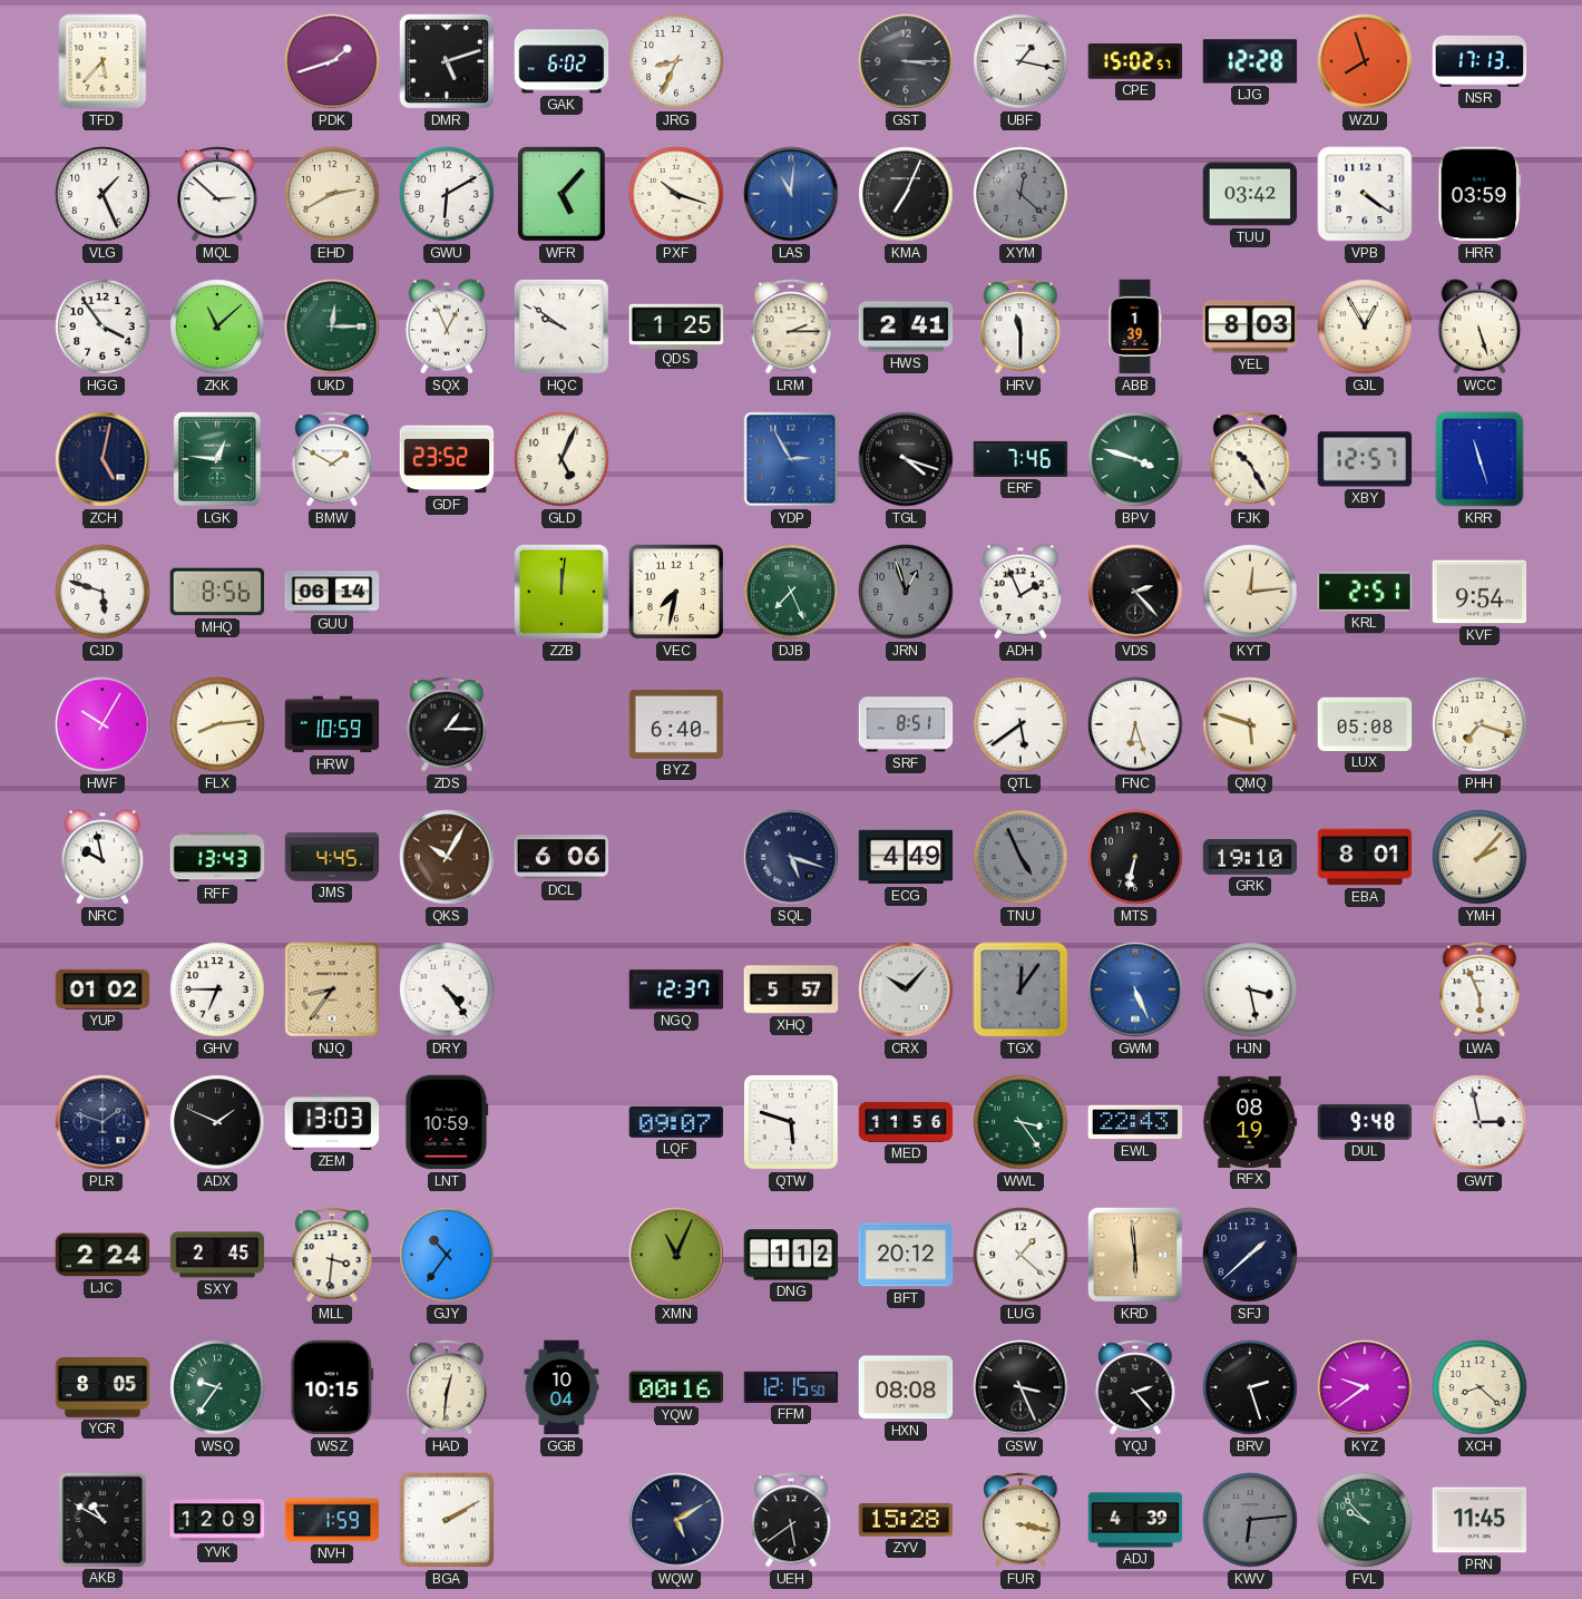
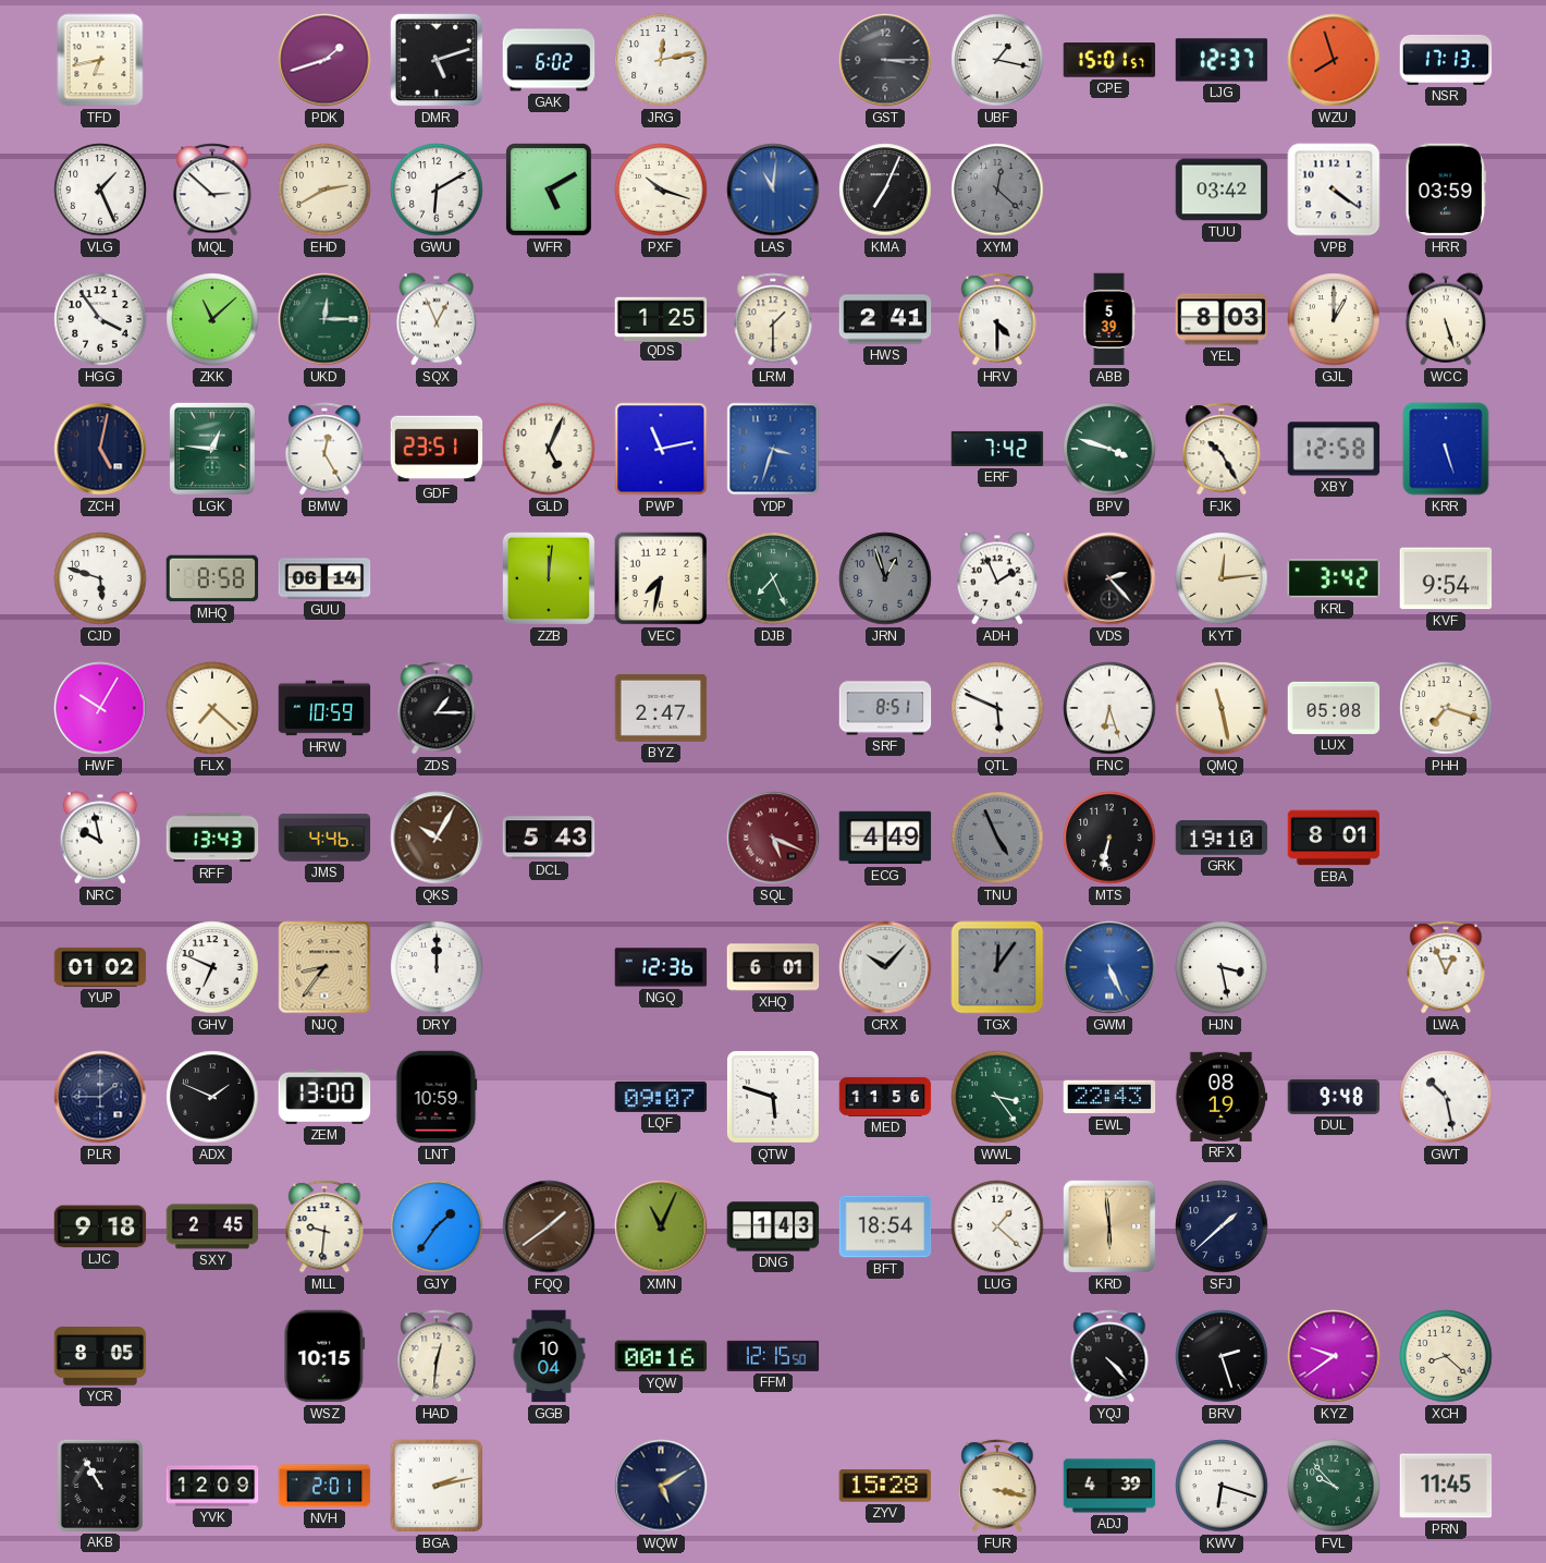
TFD: 5:37 -> 6:43 (100, 60)
JRG: 8:34 -> 12:13 (661, 60)
CPE: 15:02 -> 15:01 (1109, 60)
LJG: 12:28 -> 12:37 (1222, 60)
WFR: 5:07 -> 5:10 (550, 191)
HQC: 9:51 -> none (561, 326)
LRM: 2:15 -> 1:30 (773, 319)
HRV: 11:30 -> 4:30 (997, 319)
ABB: 1:39 -> 5:39 (1109, 319)
GJL: 12:55 -> 1:00 (1334, 319)
BMW: 1:50 -> 12:25 (324, 449)
GDF: 23:52 -> 23:51 (437, 449)
PWP: none -> 11:13 (661, 449)
YDP: 2:55 -> 3:33 (773, 449)
TGL: 4:18 -> none (906, 459)
ERF: 7:46 -> 7:42 (997, 449)
XBY: 12:57 -> 12:58 (1334, 449)
KRR: 11:27 -> 5:27 (1446, 449)
MHQ: 8:56 -> 8:58 (212, 578)
KRL: 2:51 -> 3:42 (1334, 578)
FLX: 8:14 -> 7:22 (212, 708)
BYZ: 6:40 -> 2:47 (661, 708)
QTL: 5:39 -> 5:49 (997, 708)
QMQ: 5:48 -> 11:28 (1222, 708)
JMS: 4:45 -> 4:46 (324, 838)
DCL: 6:06 -> 5:43 (549, 838)
SQL: 5:18 -> 5:19 (773, 838)
SQL dial: navy -> burgundy (773, 838)
YMH: 2:07 -> none (1480, 857)
GHV: 6:45 -> 6:49 (212, 967)
DRY: 4:24 -> 12:00 (437, 967)
NGQ: 12:37 -> 12:36 (661, 967)
XHQ: 5:57 -> 6:01 (773, 967)
LWA: 5:56 -> 12:56 (1446, 967)
PLR: 1:48 -> 1:45 (100, 1097)
ZEM: 13:03 -> 13:00 (324, 1097)
GWT: 2:58 -> 10:28 (1446, 1097)
LJC: 2:24 -> 9:18 (100, 1226)
MLL: 3:31 -> 9:31 (324, 1226)
GJY: 10:36 -> 1:36 (437, 1226)
FQQ: none -> 1:39 (549, 1226)
DNG: 1:12 -> 1:43 (773, 1226)
BFT: 20:12 -> 18:54 (885, 1226)
WSQ: 9:36 -> none (217, 1387)
HXN: 08:08 -> none (906, 1387)
GSW: 3:26 -> none (1021, 1387)
YQJ: 2:23 -> 4:23 (1109, 1356)
AKB: 10:50 -> 10:55 (99, 1485)
NVH: 1:59 -> 2:01 (324, 1486)
BGA: 2:10 -> 2:13 (437, 1486)
UEH: 5:39 -> none (791, 1520)
KWV: 6:14 -> 6:18 (1222, 1486)
KWV dial: grey -> white (1222, 1486)
